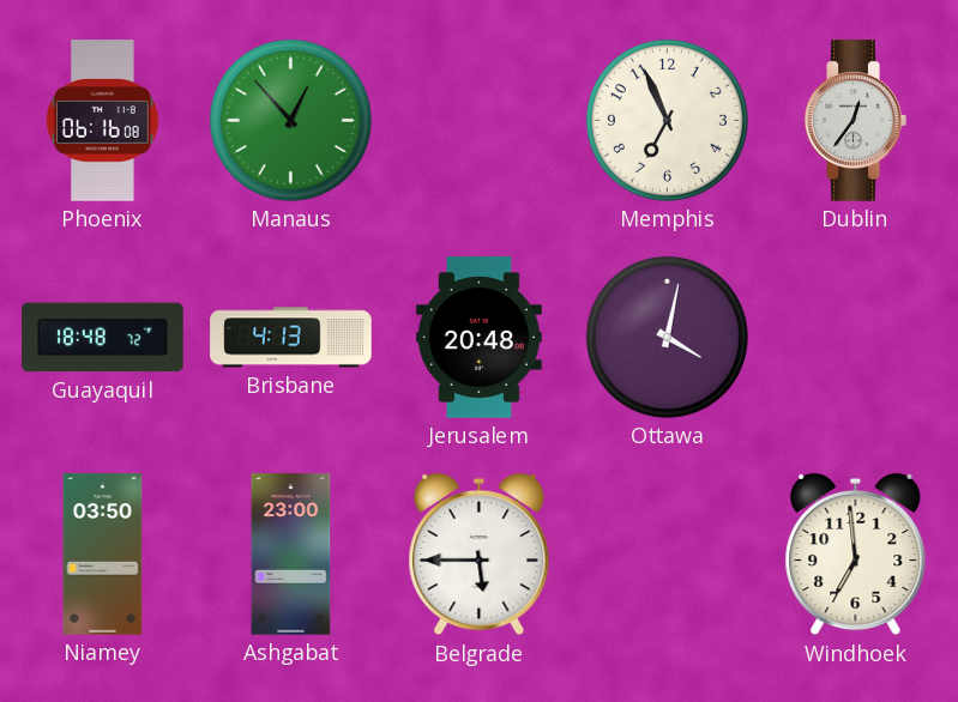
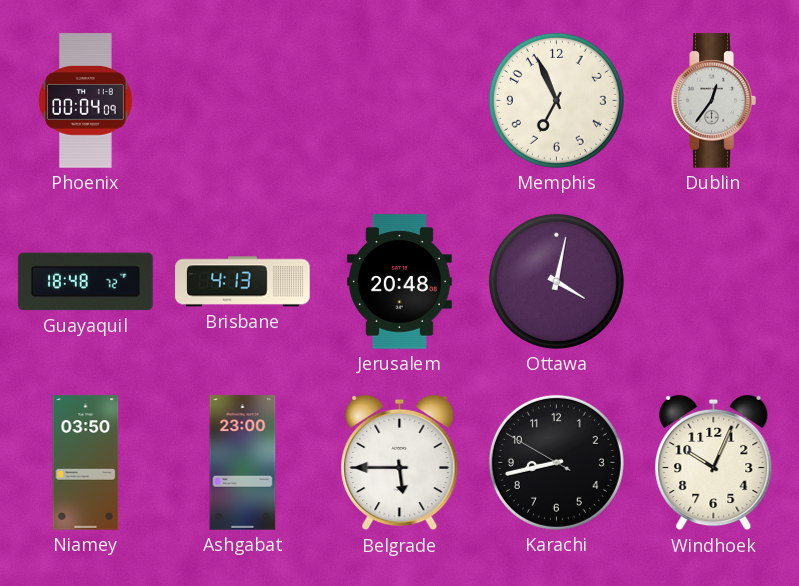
Phoenix: 06:16 -> 00:04 (86, 101)
Manaus: 12:53 -> none (290, 120)
Karachi: none -> 8:42 (556, 462)
Windhoek: 6:59 -> 10:04 (714, 463)
